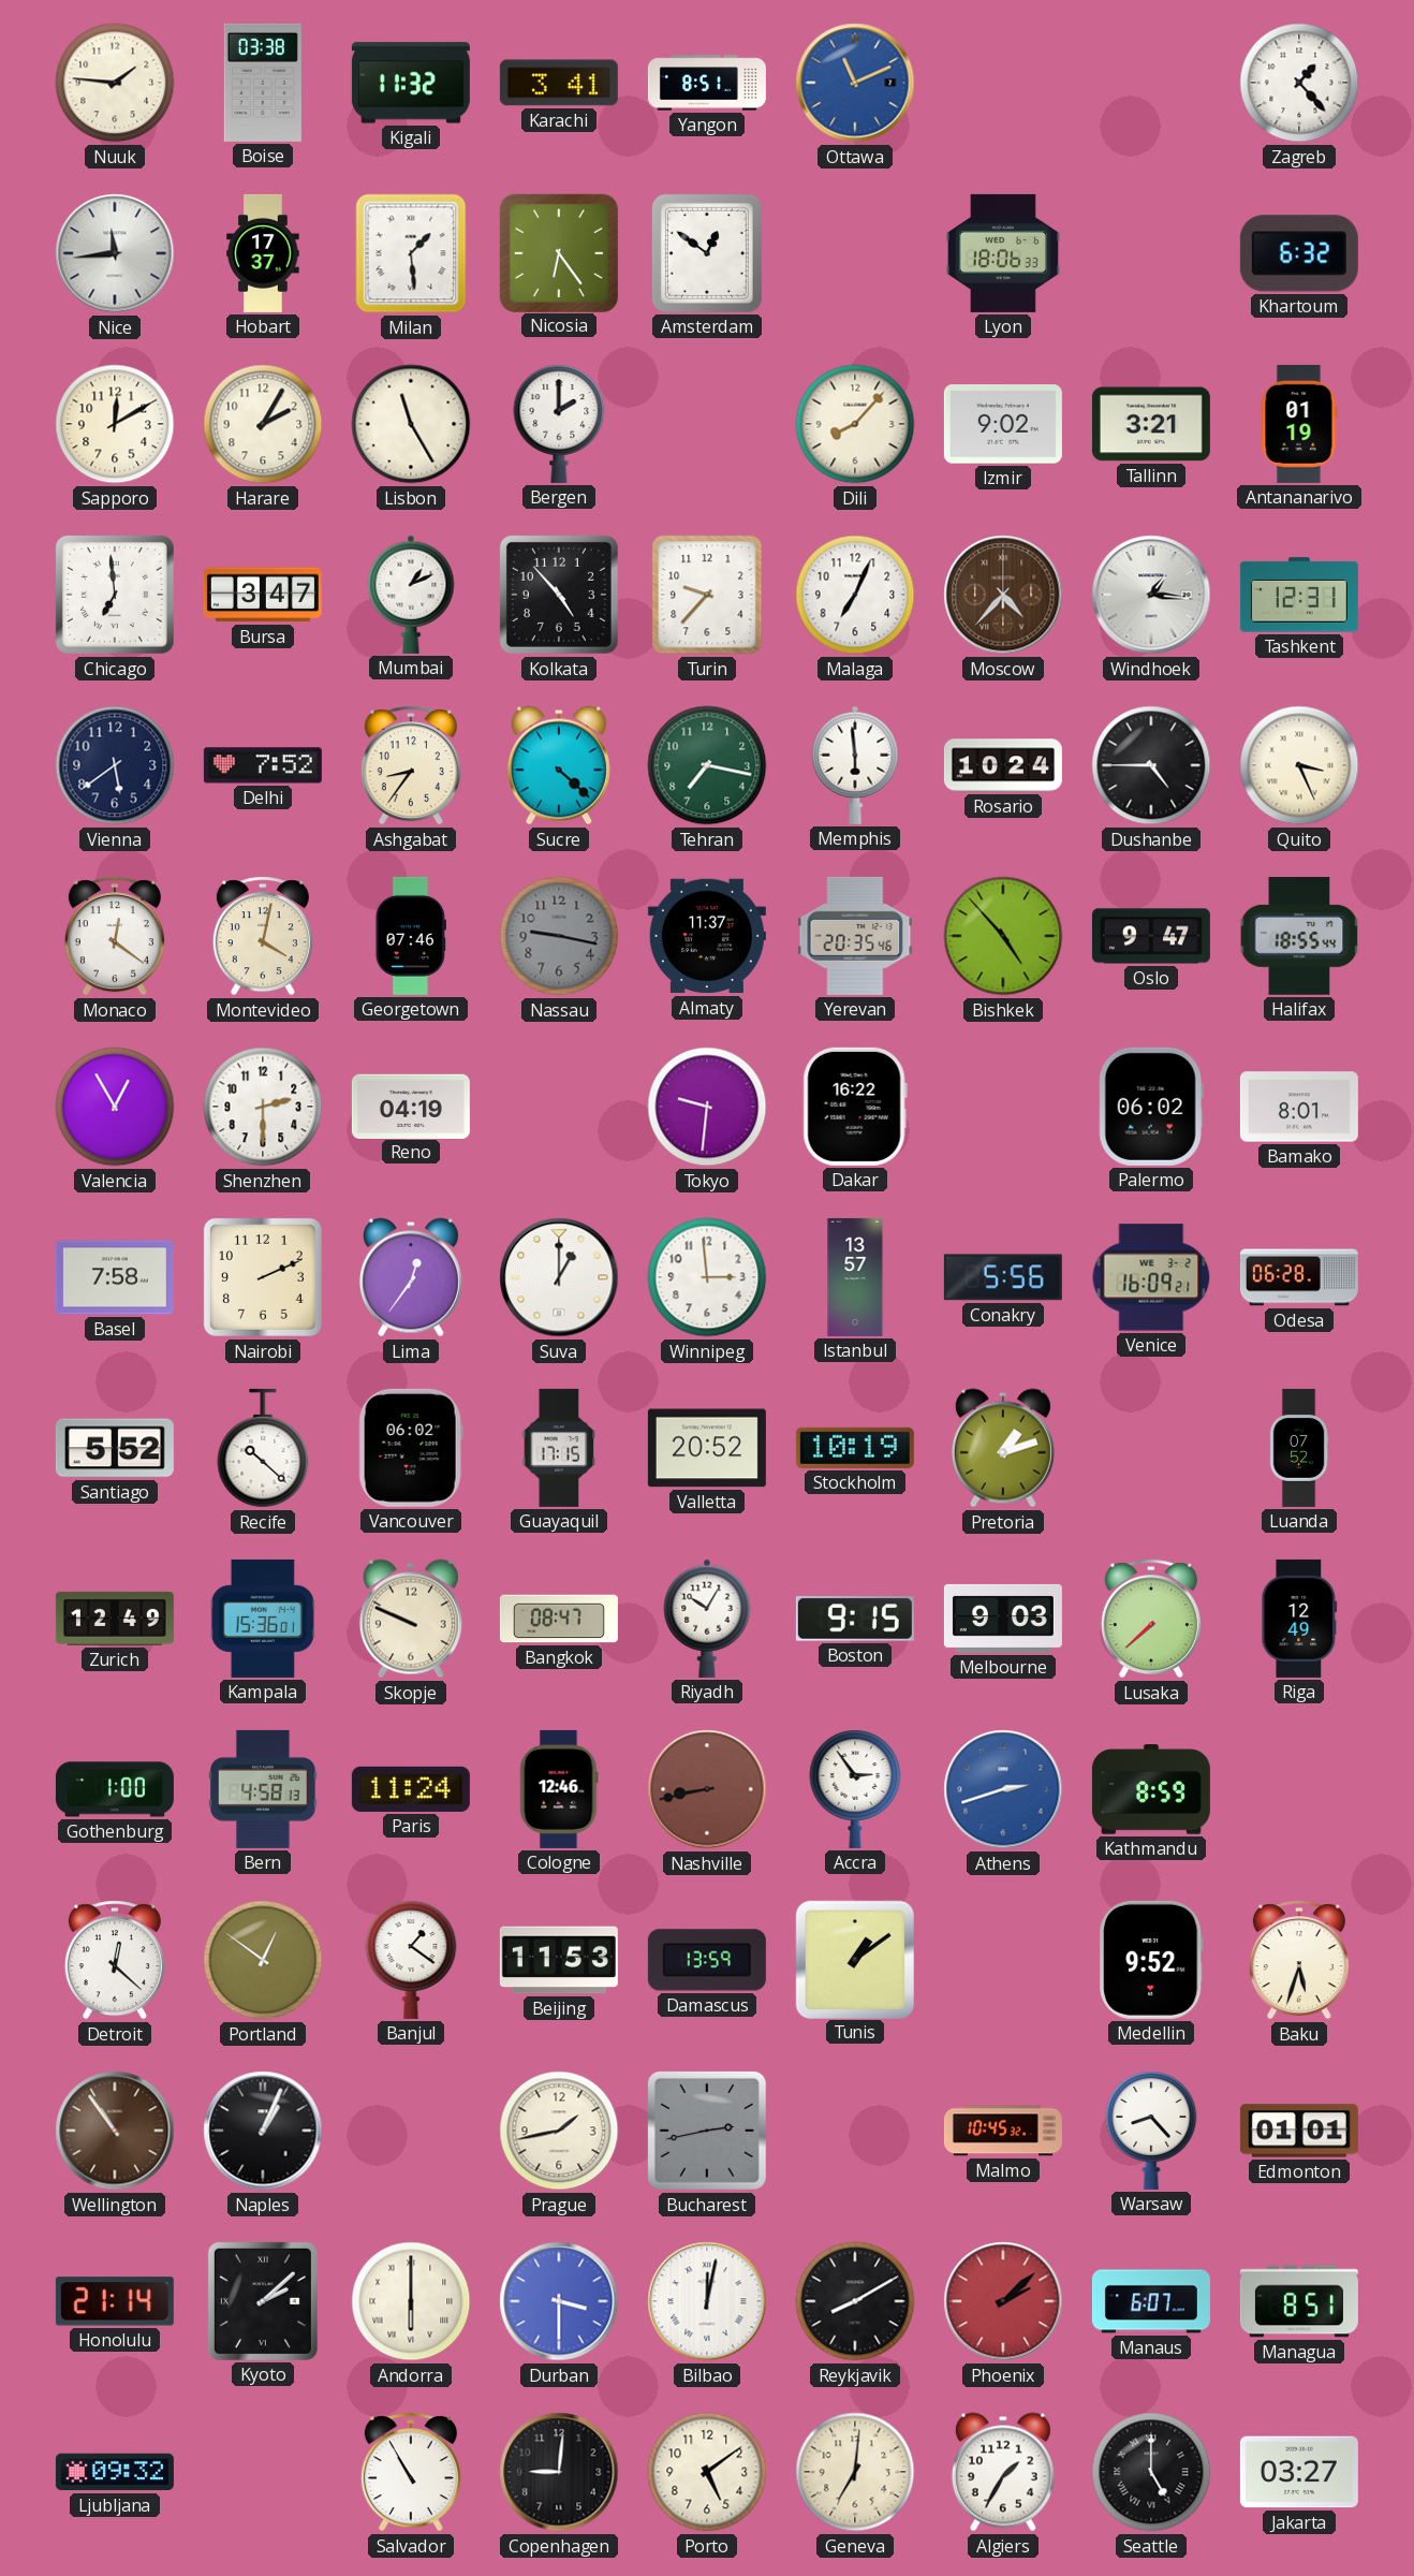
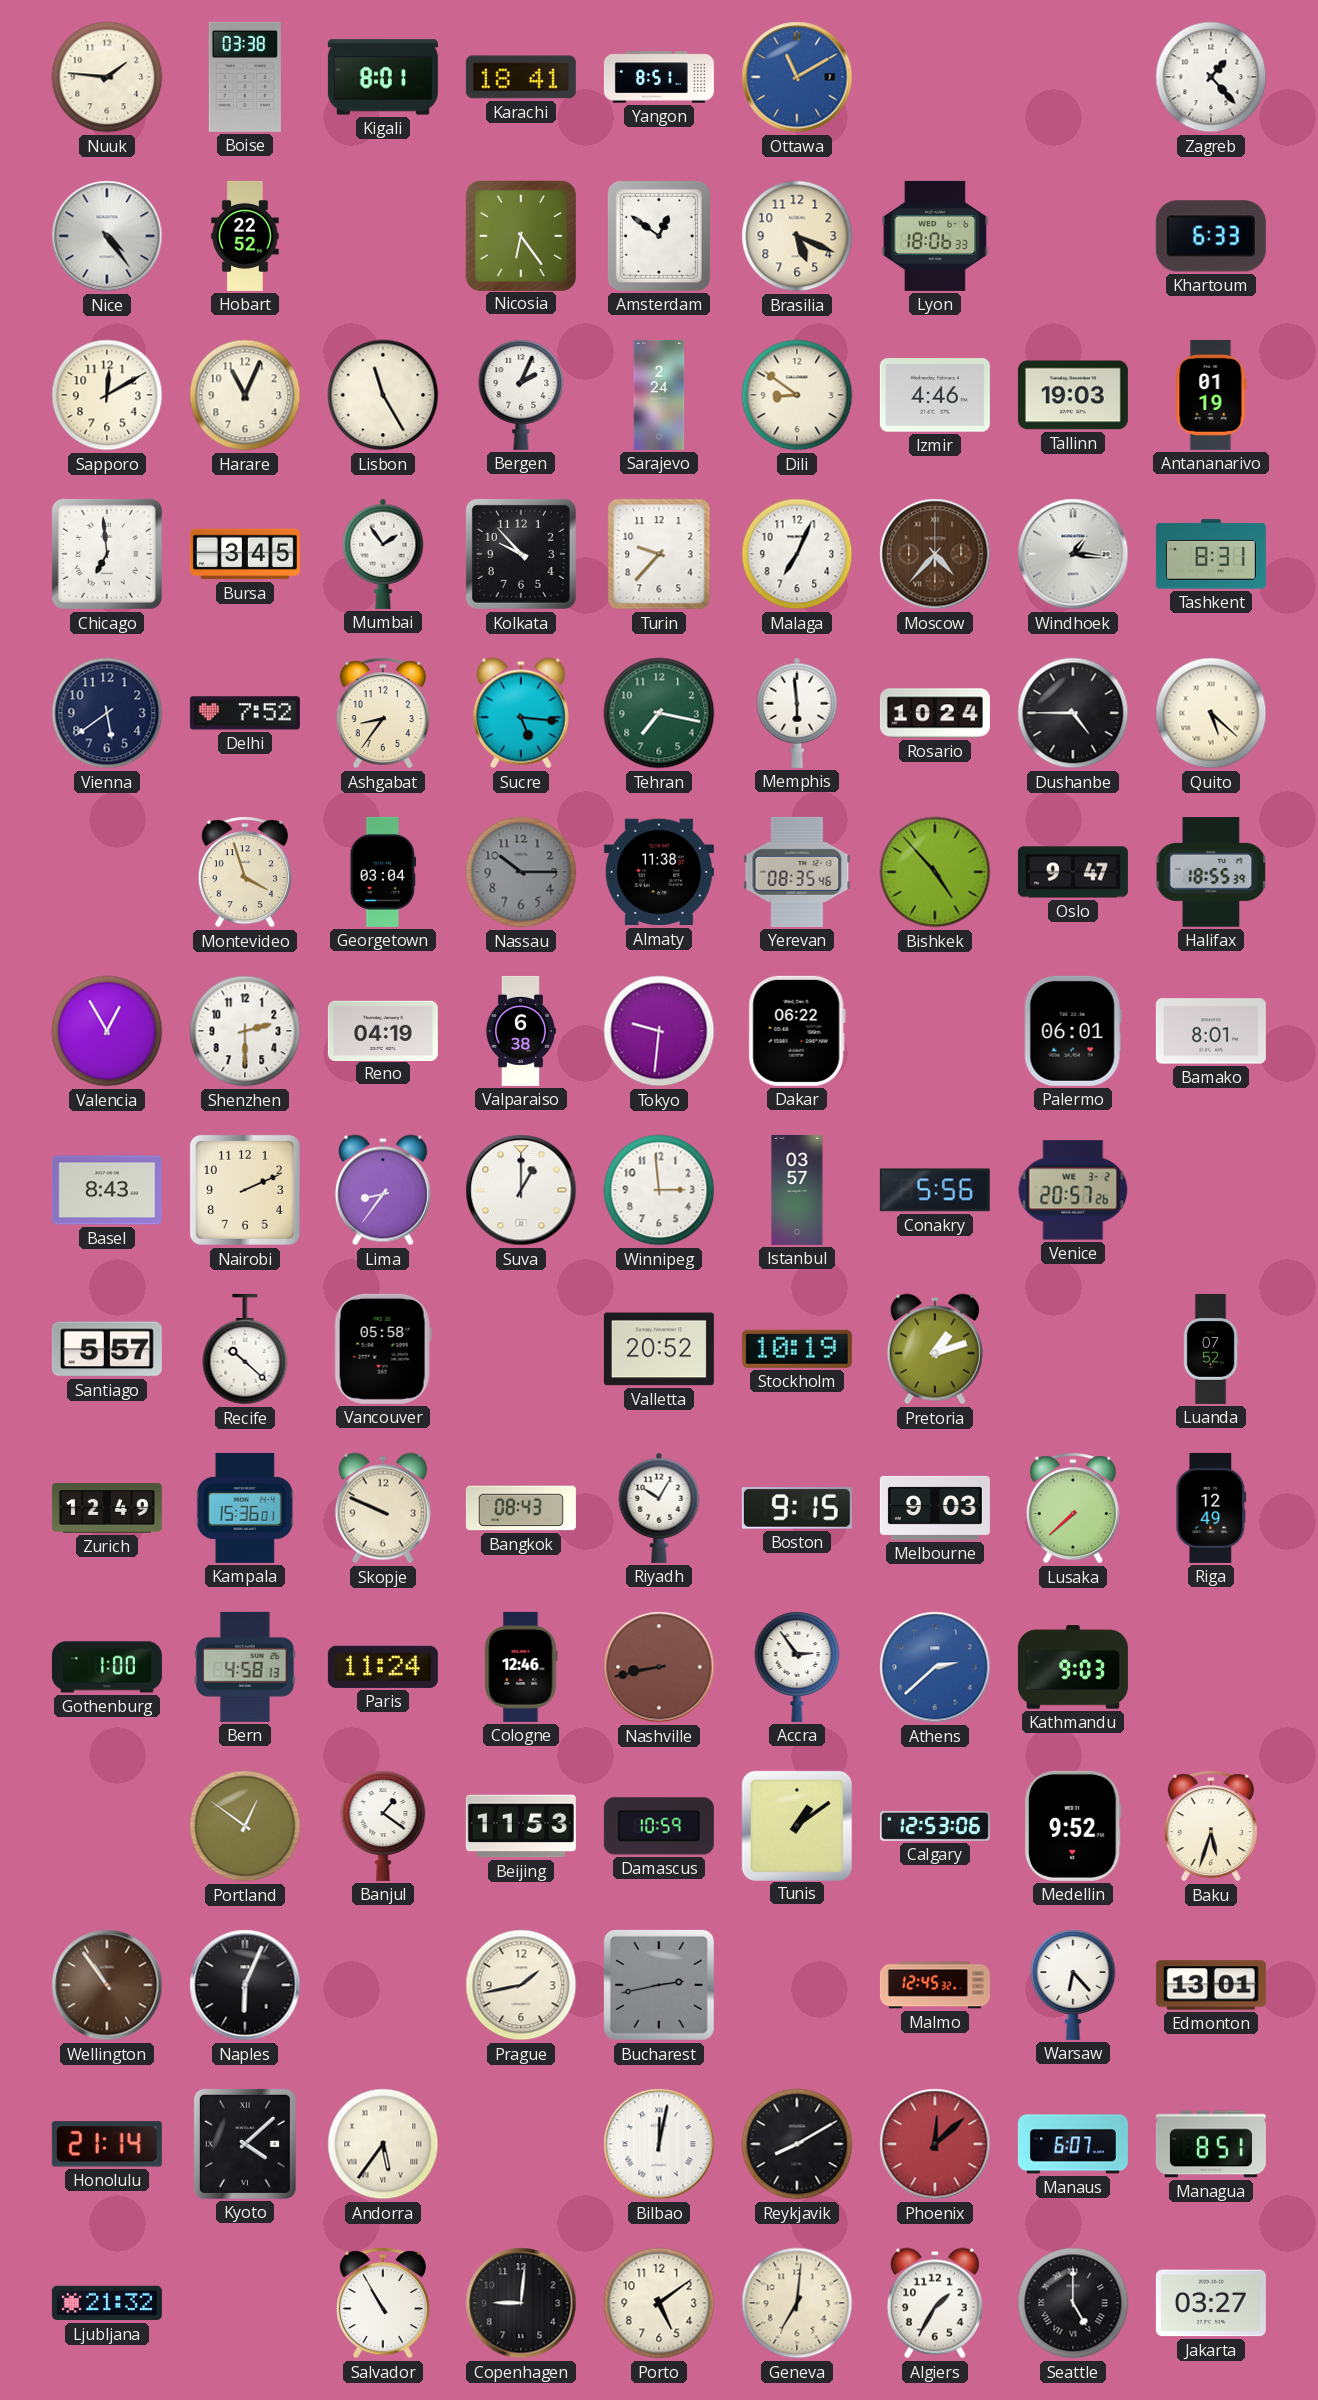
Kigali: 11:32 -> 8:01 (383, 77)
Karachi: 3:41 -> 18:41 (521, 77)
Ottawa: 11:11 -> 11:10 (797, 77)
Nice: 11:44 -> 4:24 (107, 236)
Hobart: 17:37 -> 22:52 (245, 236)
Milan: 1:29 -> none (411, 253)
Brasilia: none -> 5:19 (797, 236)
Khartoum: 6:32 -> 6:33 (1211, 236)
Harare: 2:05 -> 11:04 (245, 395)
Bergen: 2:00 -> 2:04 (521, 395)
Sarajevo: none -> 2:24 (659, 395)
Dili: 8:07 -> 8:51 (797, 395)
Izmir: 9:02 -> 4:46 (935, 395)
Tallinn: 3:21 -> 19:03 (1073, 395)
Bursa: 3:47 -> 3:45 (245, 554)
Mumbai: 1:11 -> 1:54 (383, 554)
Kolkata: 4:53 -> 9:53 (521, 554)
Tashkent: 12:31 -> 8:31 (1211, 554)
Sucre: 4:22 -> 5:16 (521, 713)
Quito: 3:26 -> 5:22 (1211, 713)
Monaco: 12:21 -> none (115, 936)
Montevideo: 4:02 -> 3:57 (245, 872)
Georgetown: 07:46 -> 03:04 (383, 872)
Nassau: 9:17 -> 10:15 (521, 872)
Almaty: 11:37 -> 11:38 (659, 872)
Yerevan: 20:35 -> 08:35 (797, 872)
Halifax: 18:55:44 -> 18:55:39 (1211, 872)
Valparaiso: none -> 6:38 (520, 1031)
Dakar: 16:22 -> 06:22 (797, 1031)
Palermo: 06:02 -> 06:01 (1073, 1031)
Basel: 7:58 -> 8:43 (107, 1190)
Lima: 12:36 -> 8:36 (383, 1190)
Istanbul: 13:57 -> 03:57 (797, 1190)
Venice: 16:09 -> 20:57 (1073, 1190)
Odesa: 06:28 -> none (1299, 1277)
Santiago: 5:52 -> 5:57 (107, 1349)
Vancouver: 06:02 -> 05:58 (383, 1349)
Guayaquil: 17:15 -> none (559, 1448)
Bangkok: 08:47 -> 08:43 (521, 1508)
Athens: 2:42 -> 2:38 (935, 1667)
Kathmandu: 8:59 -> 9:03 (1073, 1667)
Detroit: 12:22 -> none (115, 1960)
Damascus: 13:59 -> 10:59 (659, 1826)
Calgary: none -> 12:53 (935, 1826)
Naples: 1:04 -> 6:04 (245, 1985)
Malmo: 10:45 -> 12:45 (935, 1985)
Warsaw: 8:23 -> 6:23 (1073, 1985)
Edmonton: 01:01 -> 13:01 (1211, 1985)
Kyoto: 2:08 -> 4:08 (245, 2144)
Andorra: 6:00 -> 5:36 (383, 2144)
Durban: 3:30 -> none (559, 2301)
Phoenix: 2:08 -> 12:08 (935, 2144)
Ljubljana: 09:32 -> 21:32 (107, 2303)
